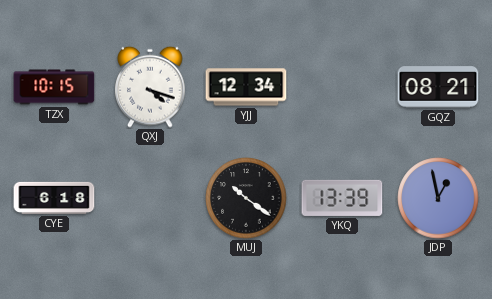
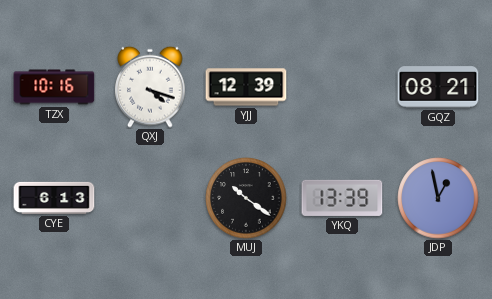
TZX: 10:15 -> 10:16 (54, 87)
YJJ: 12:34 -> 12:39 (246, 87)
CYE: 6:18 -> 6:13 (54, 198)
